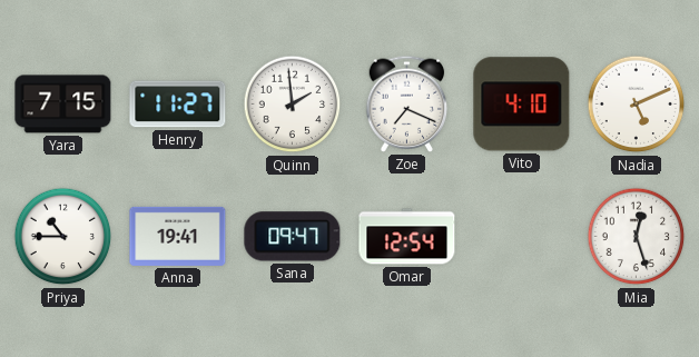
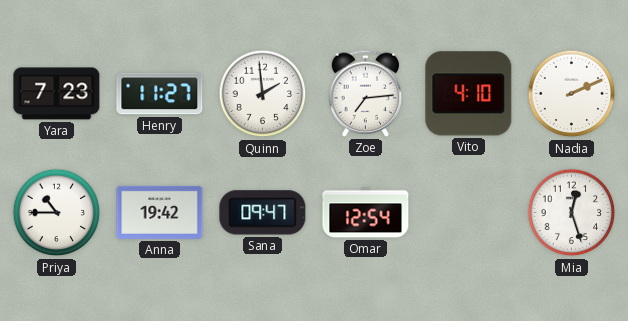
Yara: 7:15 -> 7:23 (57, 94)
Zoe: 7:19 -> 7:14 (366, 93)
Nadia: 5:11 -> 2:11 (572, 94)
Anna: 19:41 -> 19:42 (160, 212)
